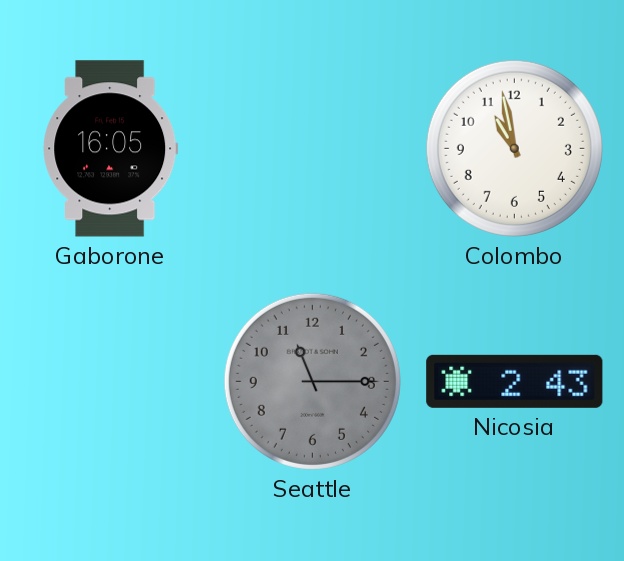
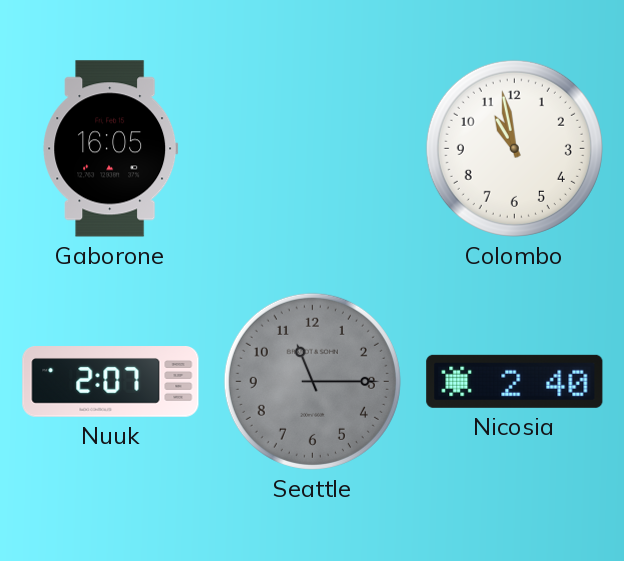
Nuuk: none -> 2:07 (111, 382)
Nicosia: 2:43 -> 2:40 (515, 381)
